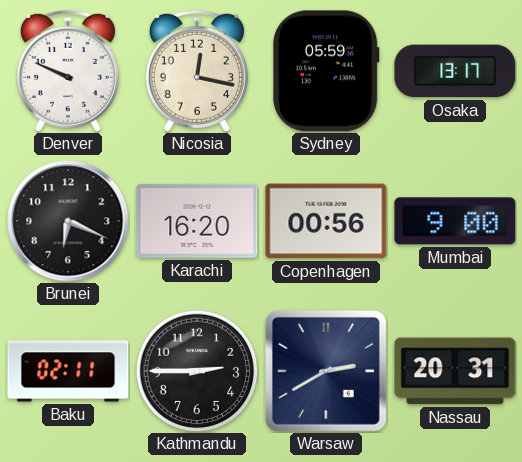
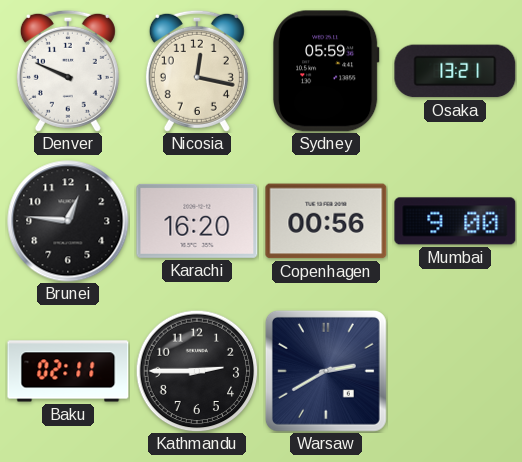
Osaka: 13:17 -> 13:21 (455, 71)
Brunei: 6:19 -> 12:46 (68, 221)
Nassau: 20:31 -> none (455, 371)
